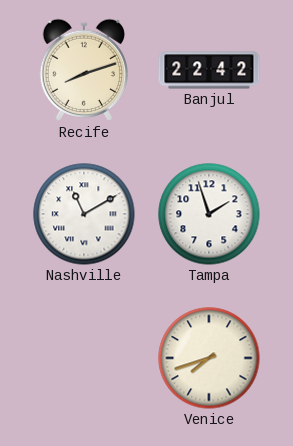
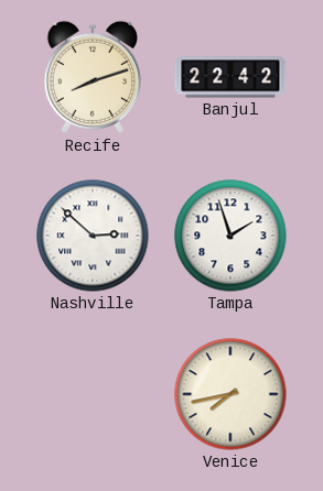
Nashville: 11:10 -> 2:52 (93, 236)
Venice: 7:42 -> 7:43 (230, 394)
